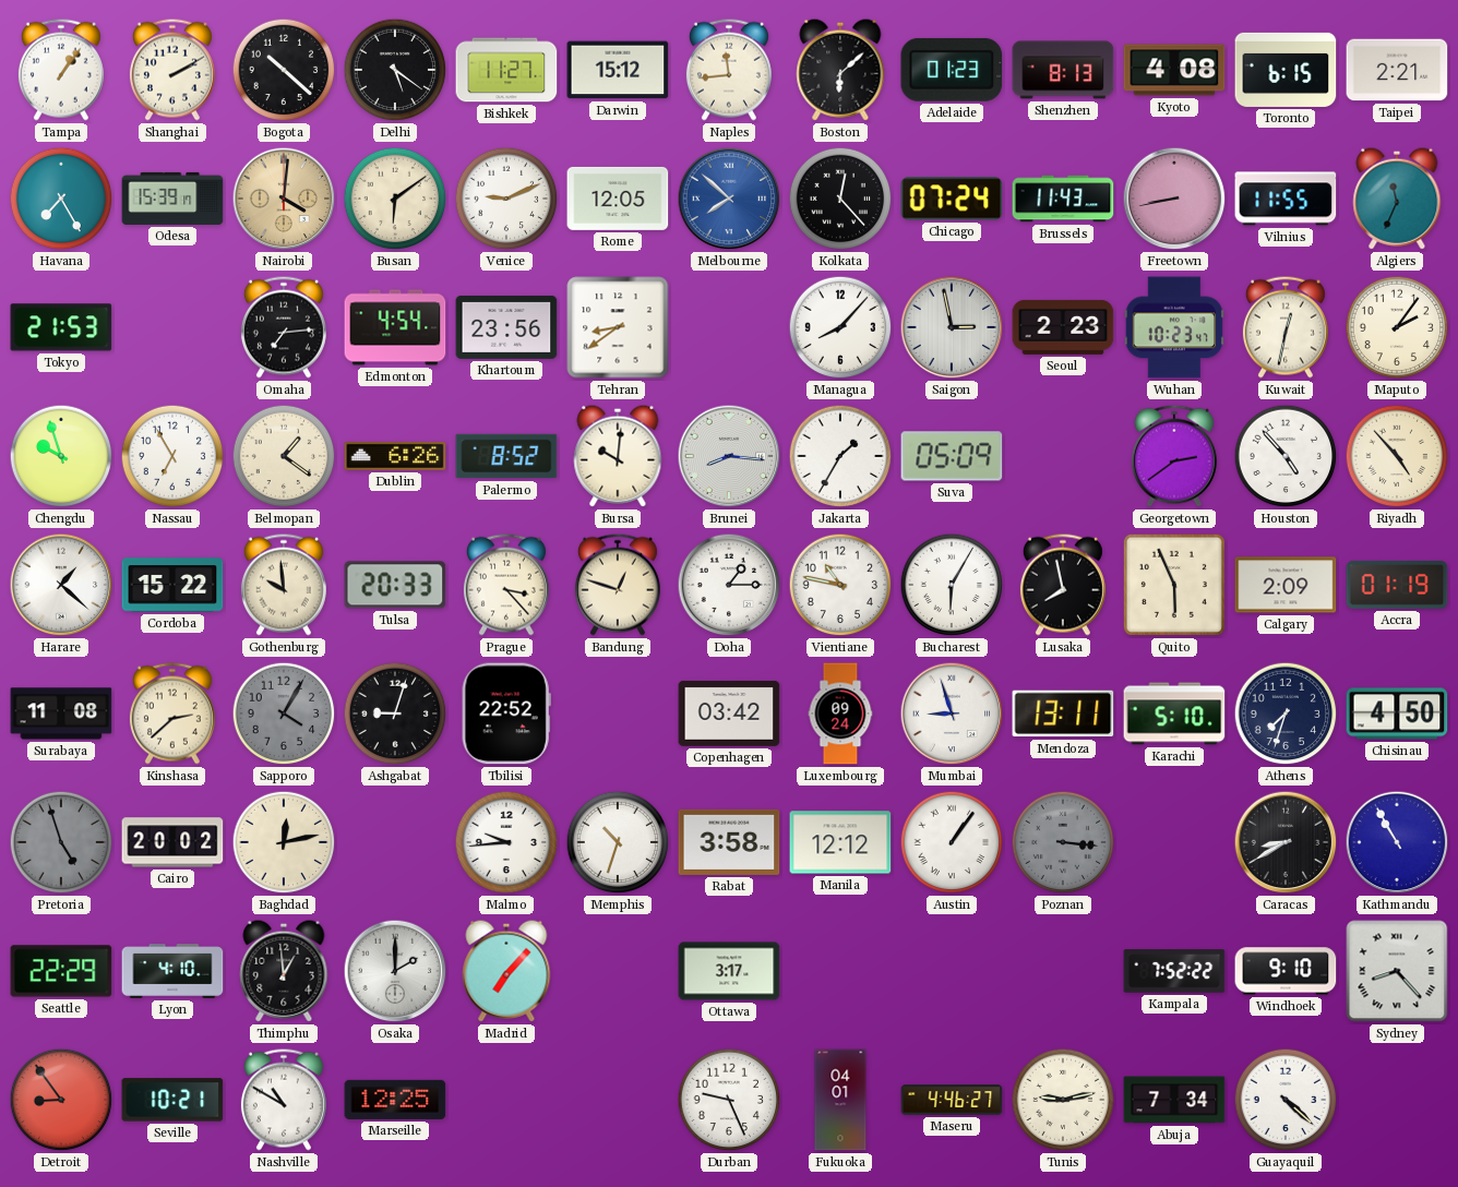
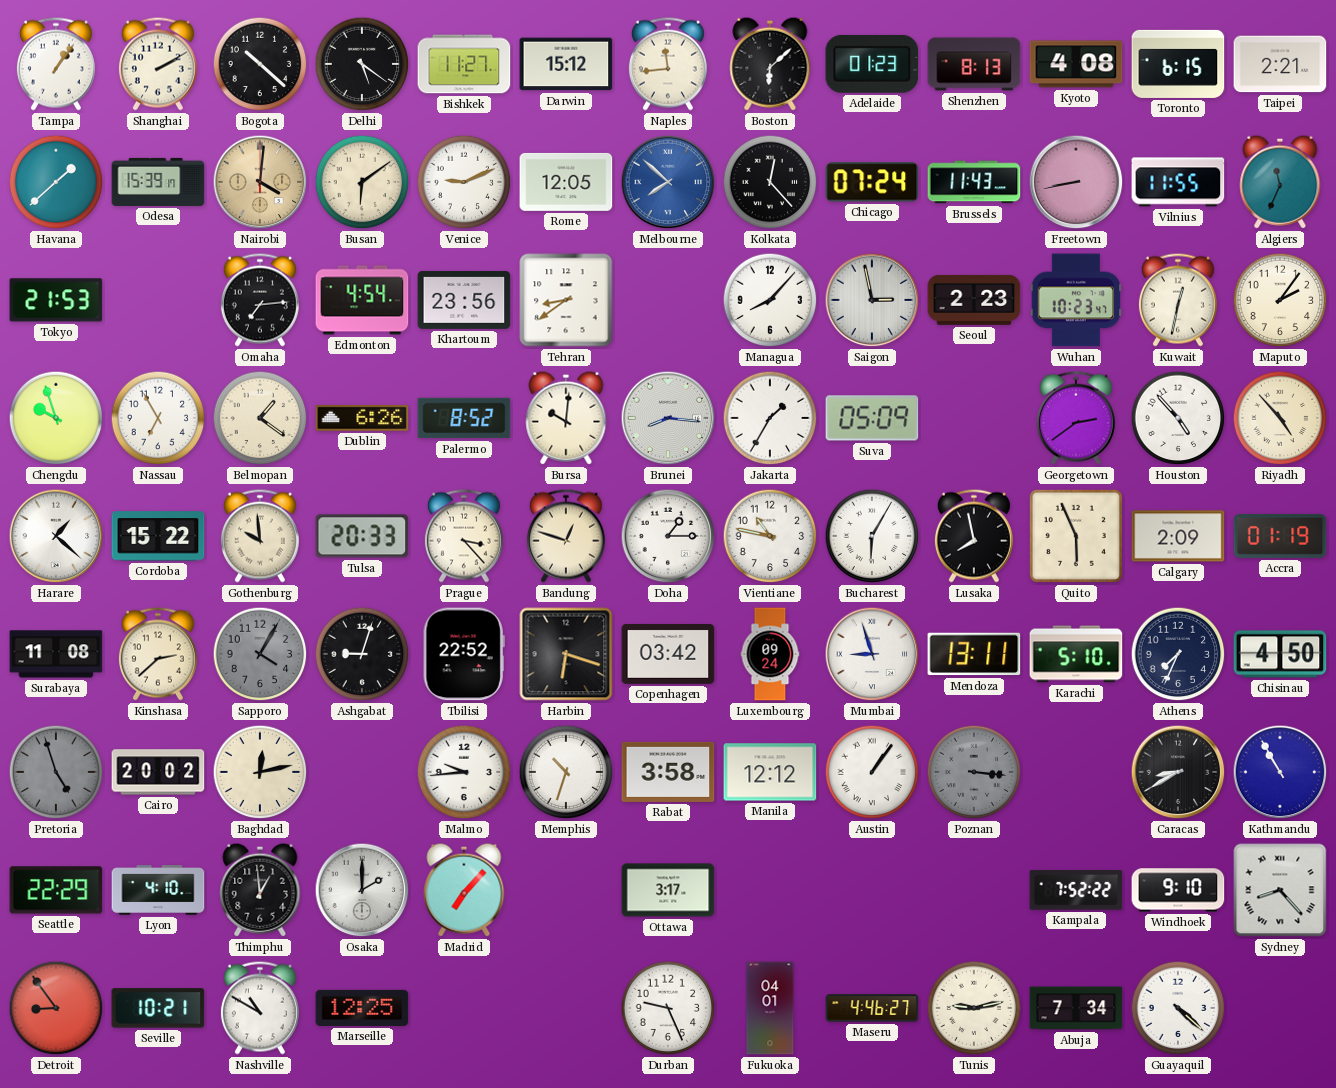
Havana: 7:25 -> 1:38 (56, 182)
Harbin: none -> 6:18 (566, 654)
Athens: 7:33 -> 7:34 (1178, 654)
